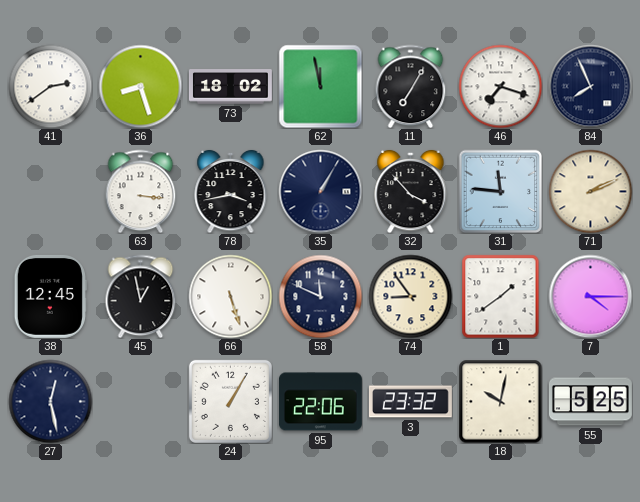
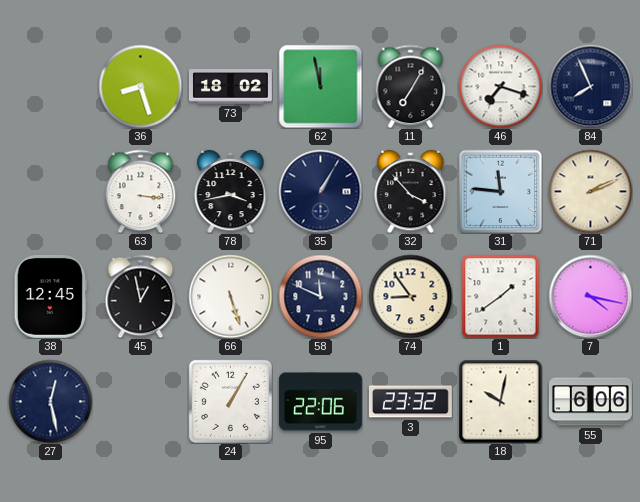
41: 2:39 -> none (50, 86)
7: 4:15 -> 4:17 (590, 296)
55: 5:25 -> 6:06 (590, 402)
